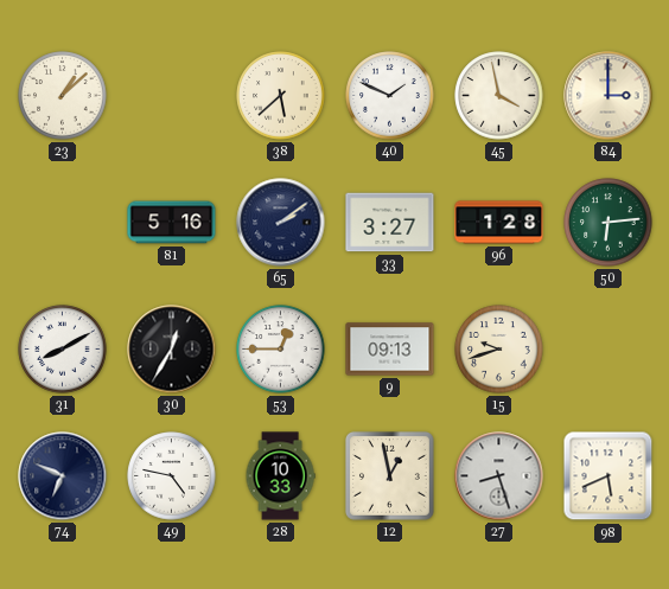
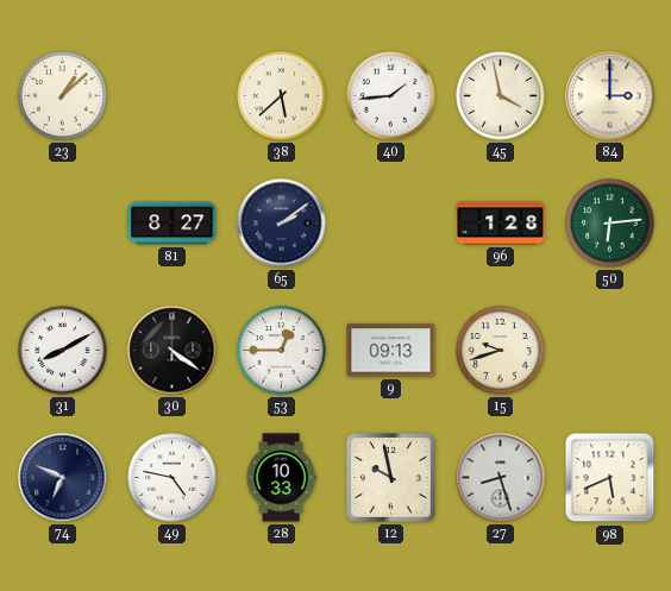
40: 1:49 -> 1:44 (391, 96)
81: 5:16 -> 8:27 (173, 224)
33: 3:27 -> none (390, 223)
30: 12:35 -> 4:21 (173, 351)
12: 12:58 -> 9:58 (390, 477)
